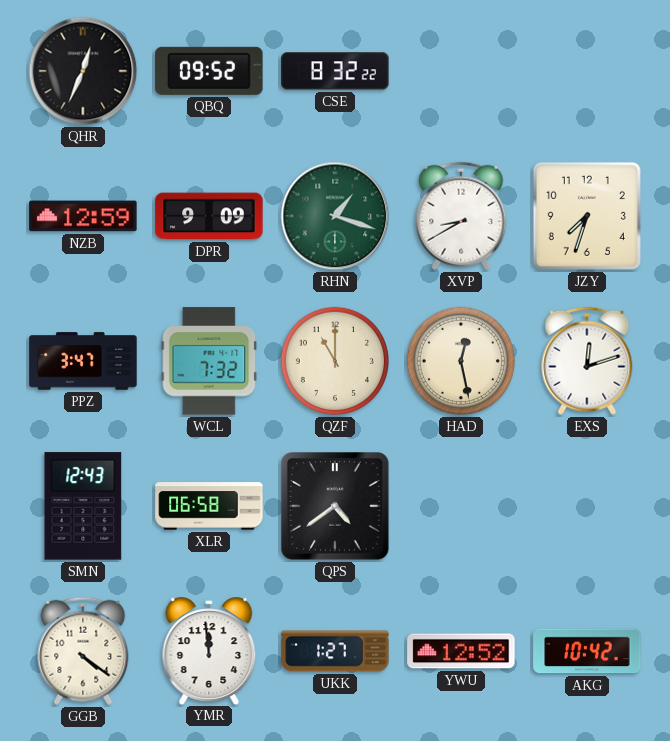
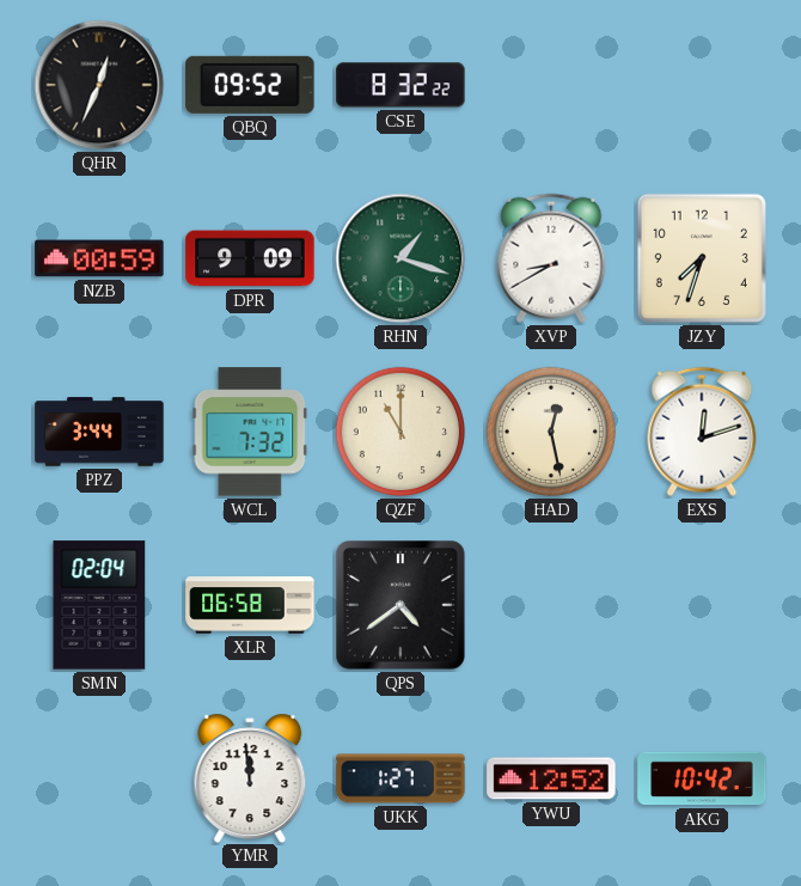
NZB: 12:59 -> 00:59 (99, 258)
PPZ: 3:47 -> 3:44 (99, 432)
SMN: 12:43 -> 02:04 (99, 605)
GGB: 4:21 -> none (83, 651)
